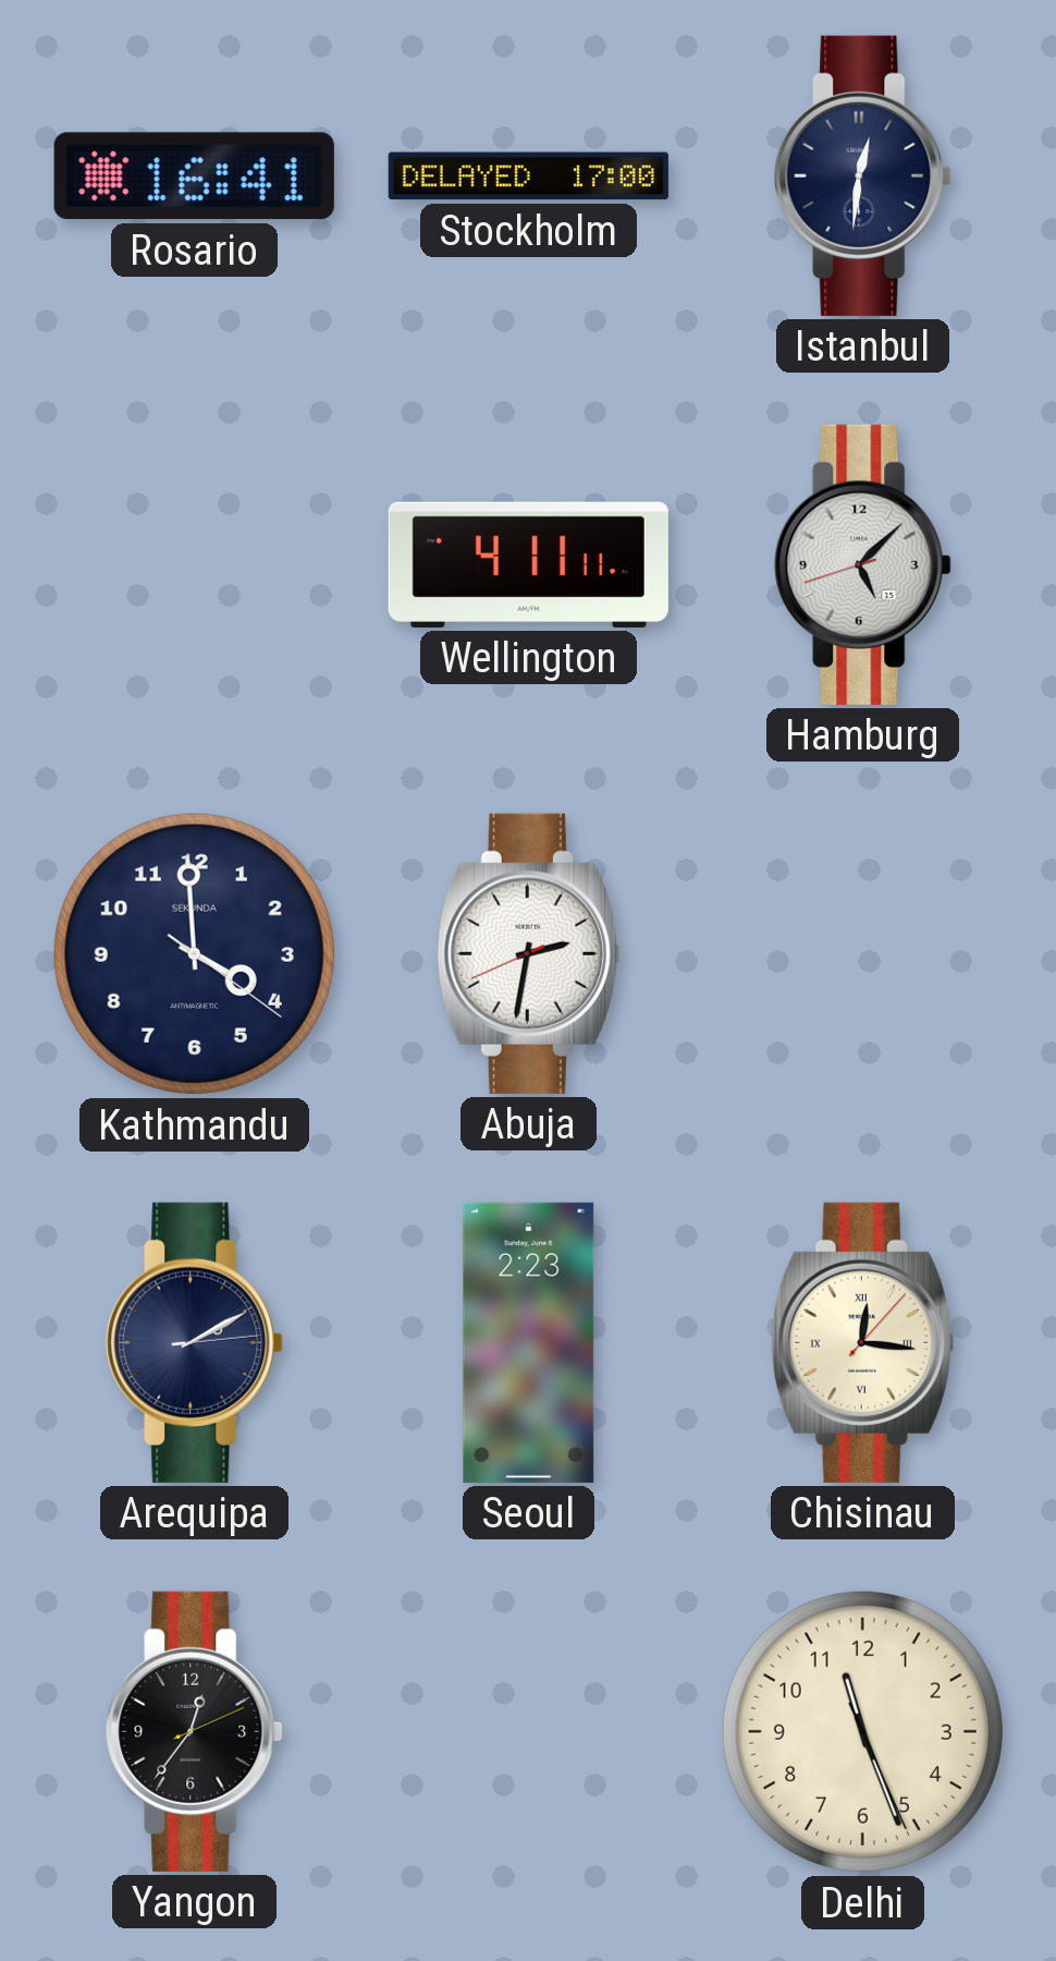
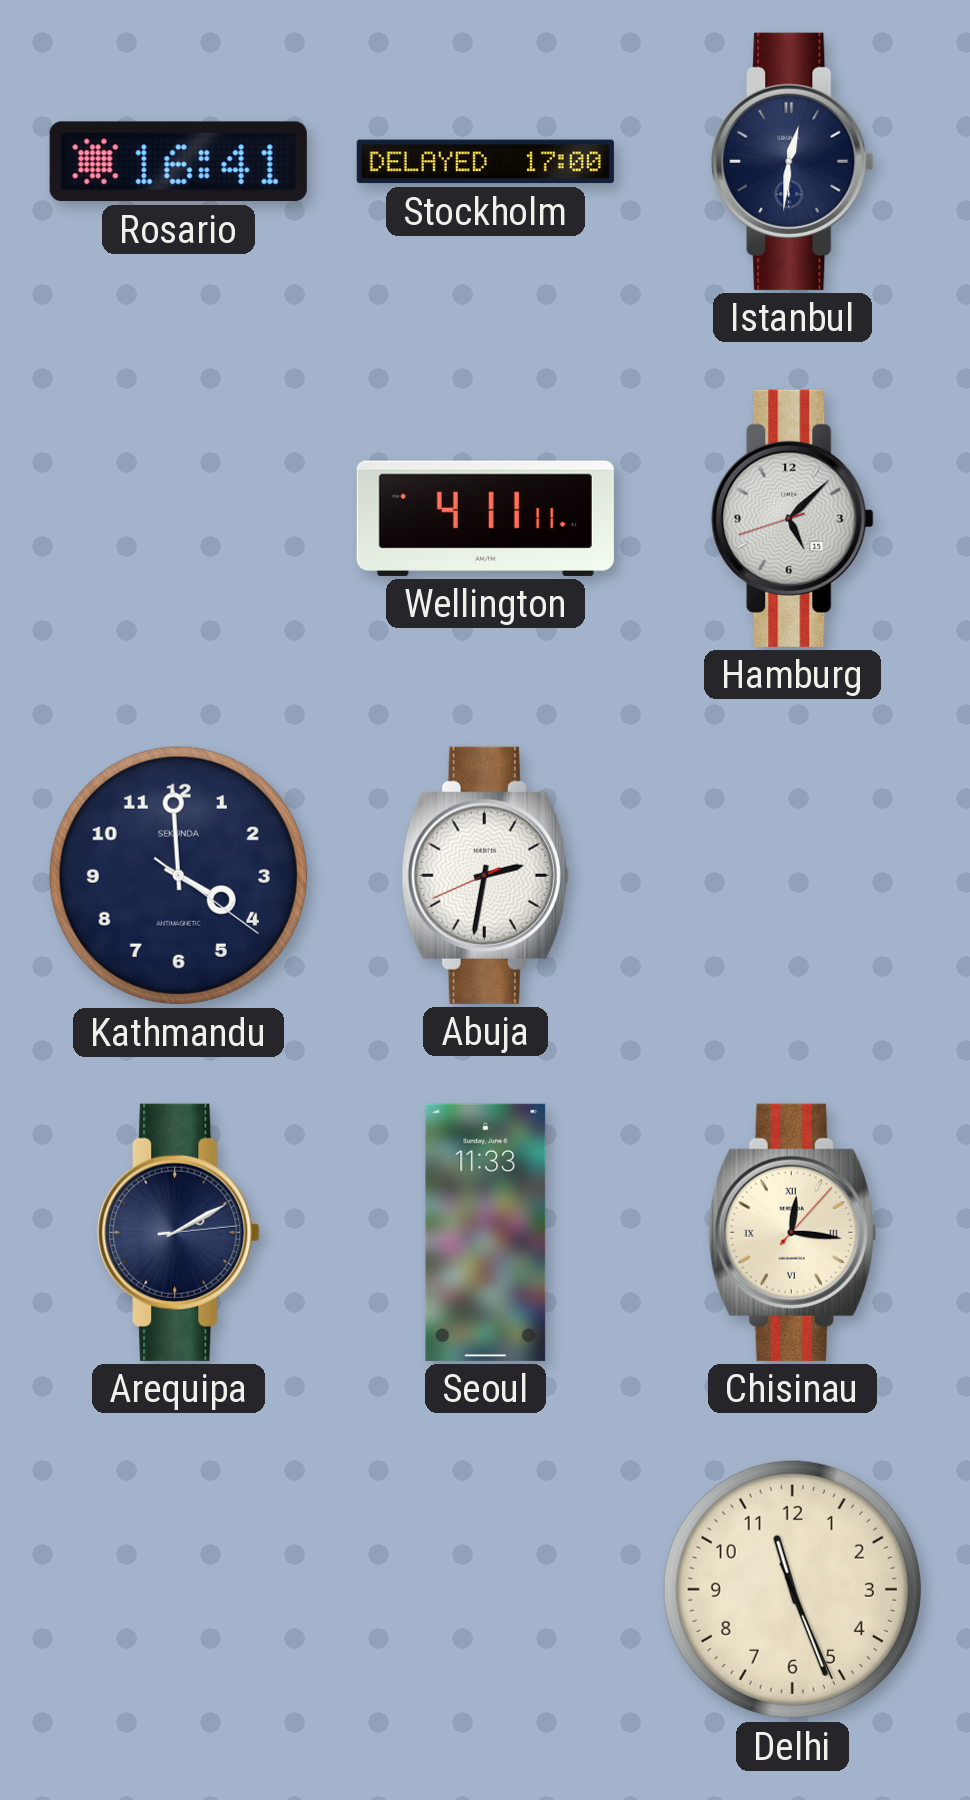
Seoul: 2:23 -> 11:33 (486, 1232)
Yangon: 12:36 -> none (195, 1731)
